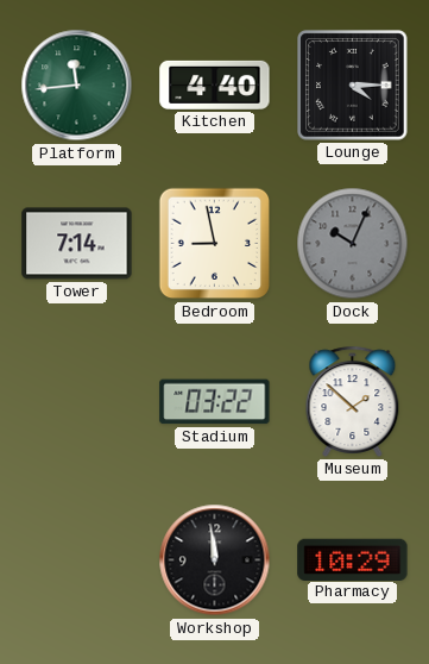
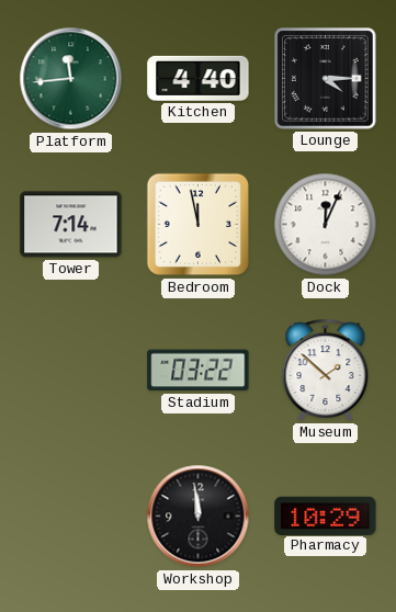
Bedroom: 8:58 -> 11:58 (199, 225)
Dock: 10:04 -> 12:04 (326, 225)
Dock dial: grey -> white (326, 225)
